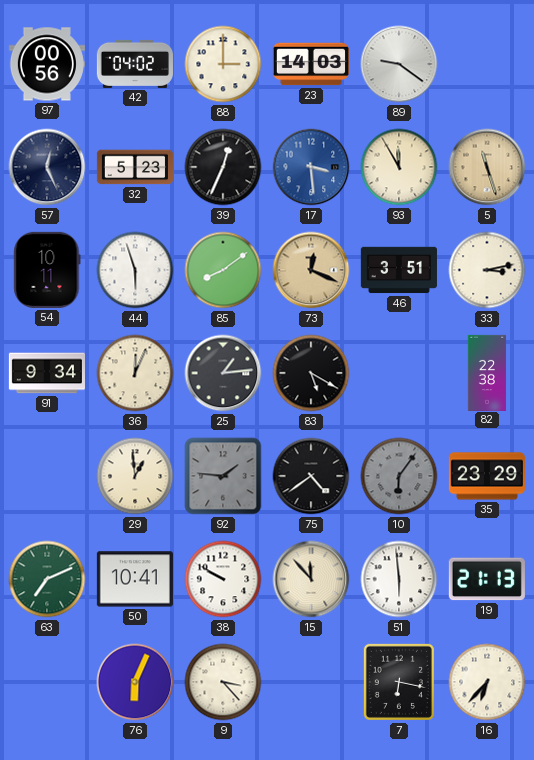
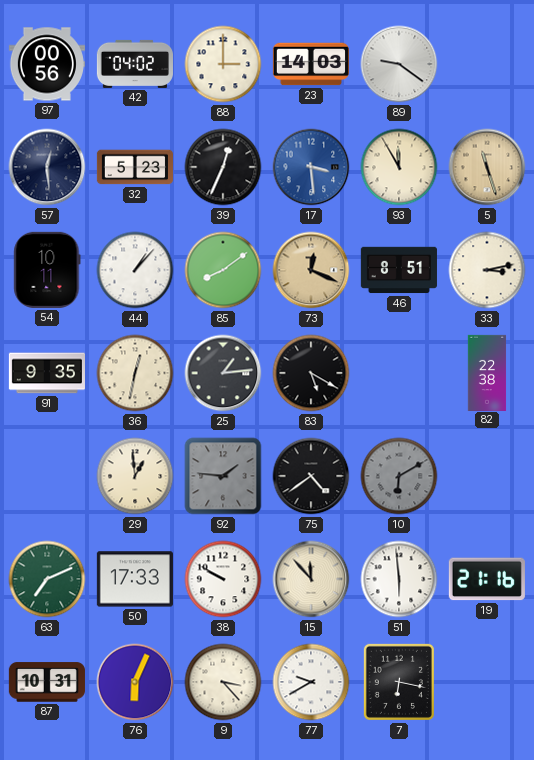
57: 12:26 -> 12:29 (47, 167)
44: 5:57 -> 1:07 (135, 270)
46: 3:51 -> 8:51 (399, 270)
91: 9:34 -> 9:35 (46, 373)
36: 12:04 -> 12:32 (135, 373)
10: 6:06 -> 6:10 (399, 476)
35: 23:29 -> none (487, 476)
50: 10:41 -> 17:33 (135, 579)
19: 21:13 -> 21:16 (487, 579)
87: none -> 10:31 (47, 682)
77: none -> 9:40 (311, 682)
16: 6:37 -> none (487, 682)
